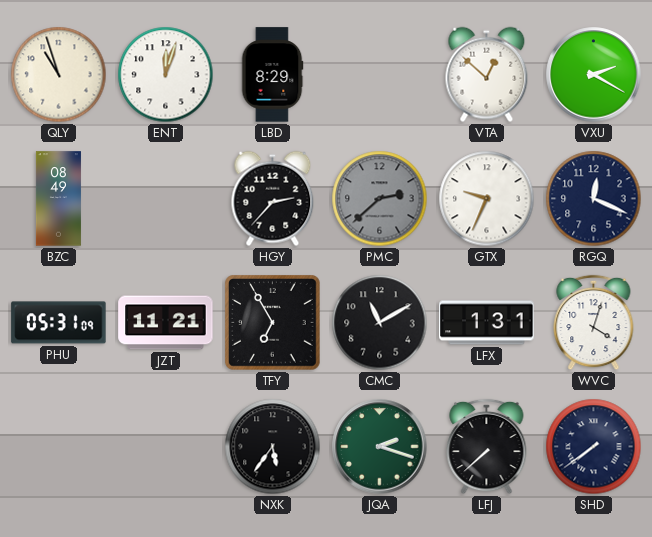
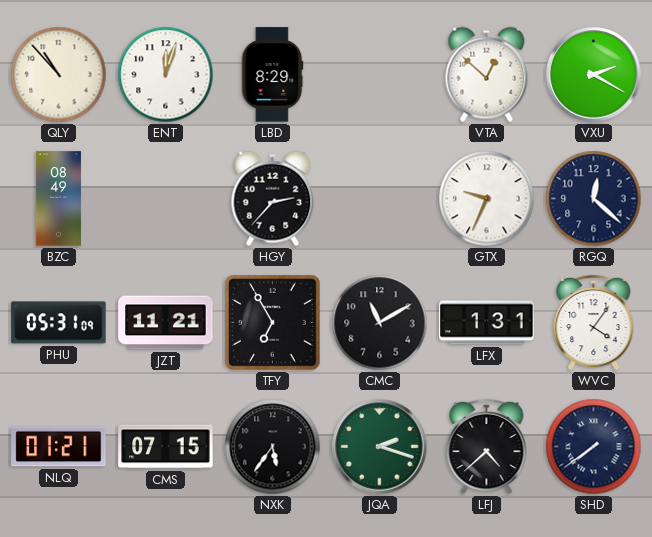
QLY: 10:57 -> 10:53 (59, 75)
PMC: 2:38 -> none (380, 199)
RGQ: 12:19 -> 12:22 (594, 199)
WVC: 4:03 -> 4:06 (594, 323)
NLQ: none -> 01:21 (59, 447)
CMS: none -> 07:15 (166, 447)
LFJ: 7:38 -> 4:38 (487, 447)
